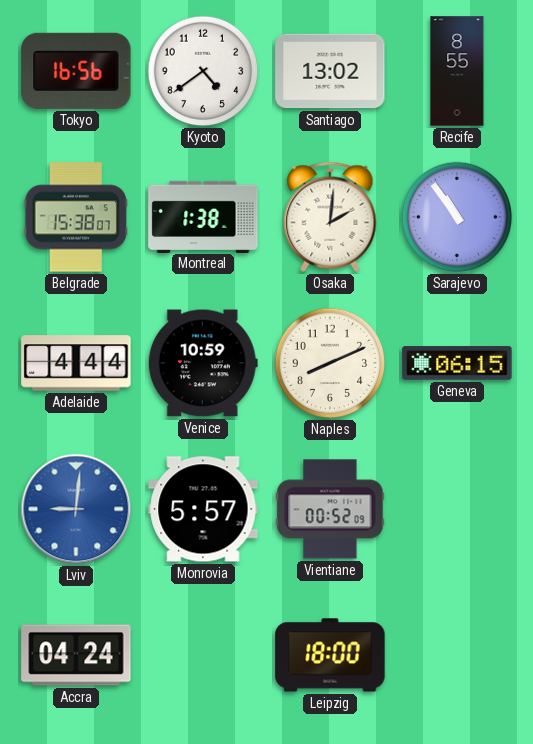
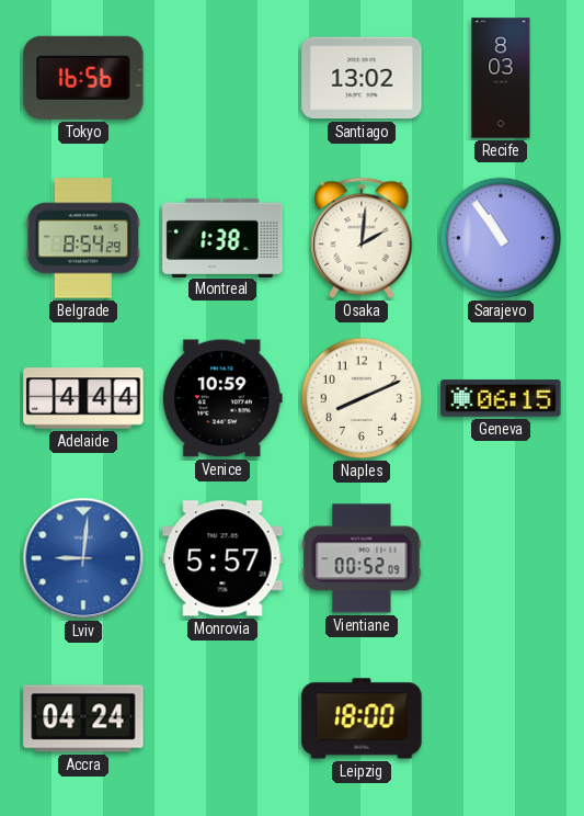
Kyoto: 4:39 -> none (203, 71)
Recife: 8:55 -> 8:03 (501, 78)
Belgrade: 15:38 -> 8:54 (83, 238)
